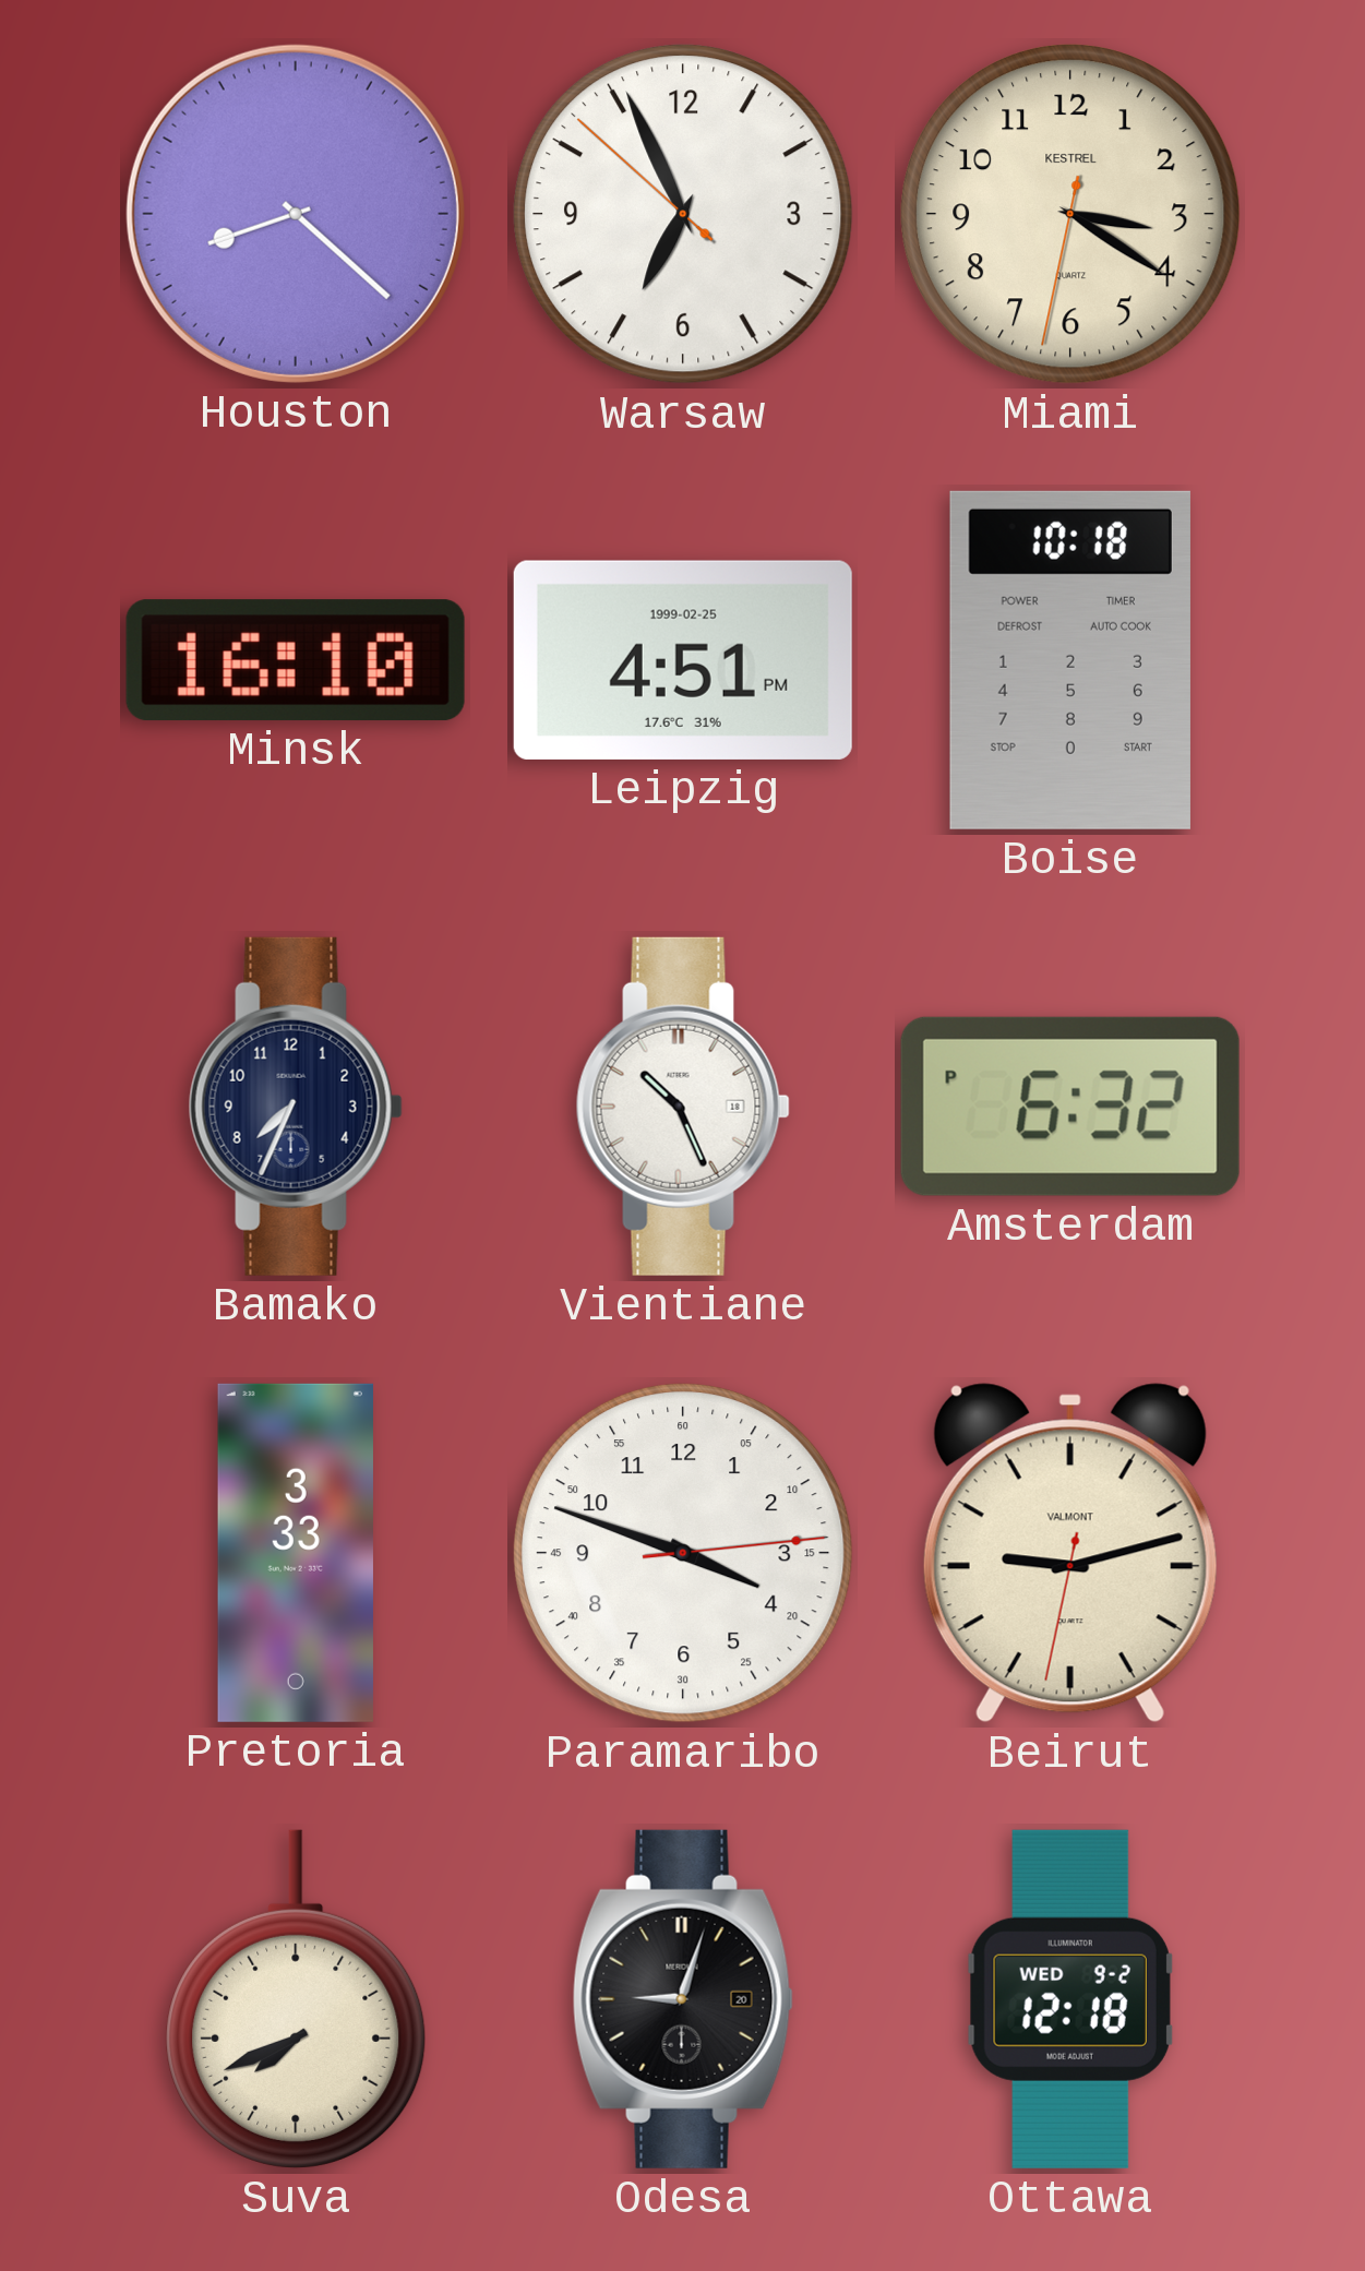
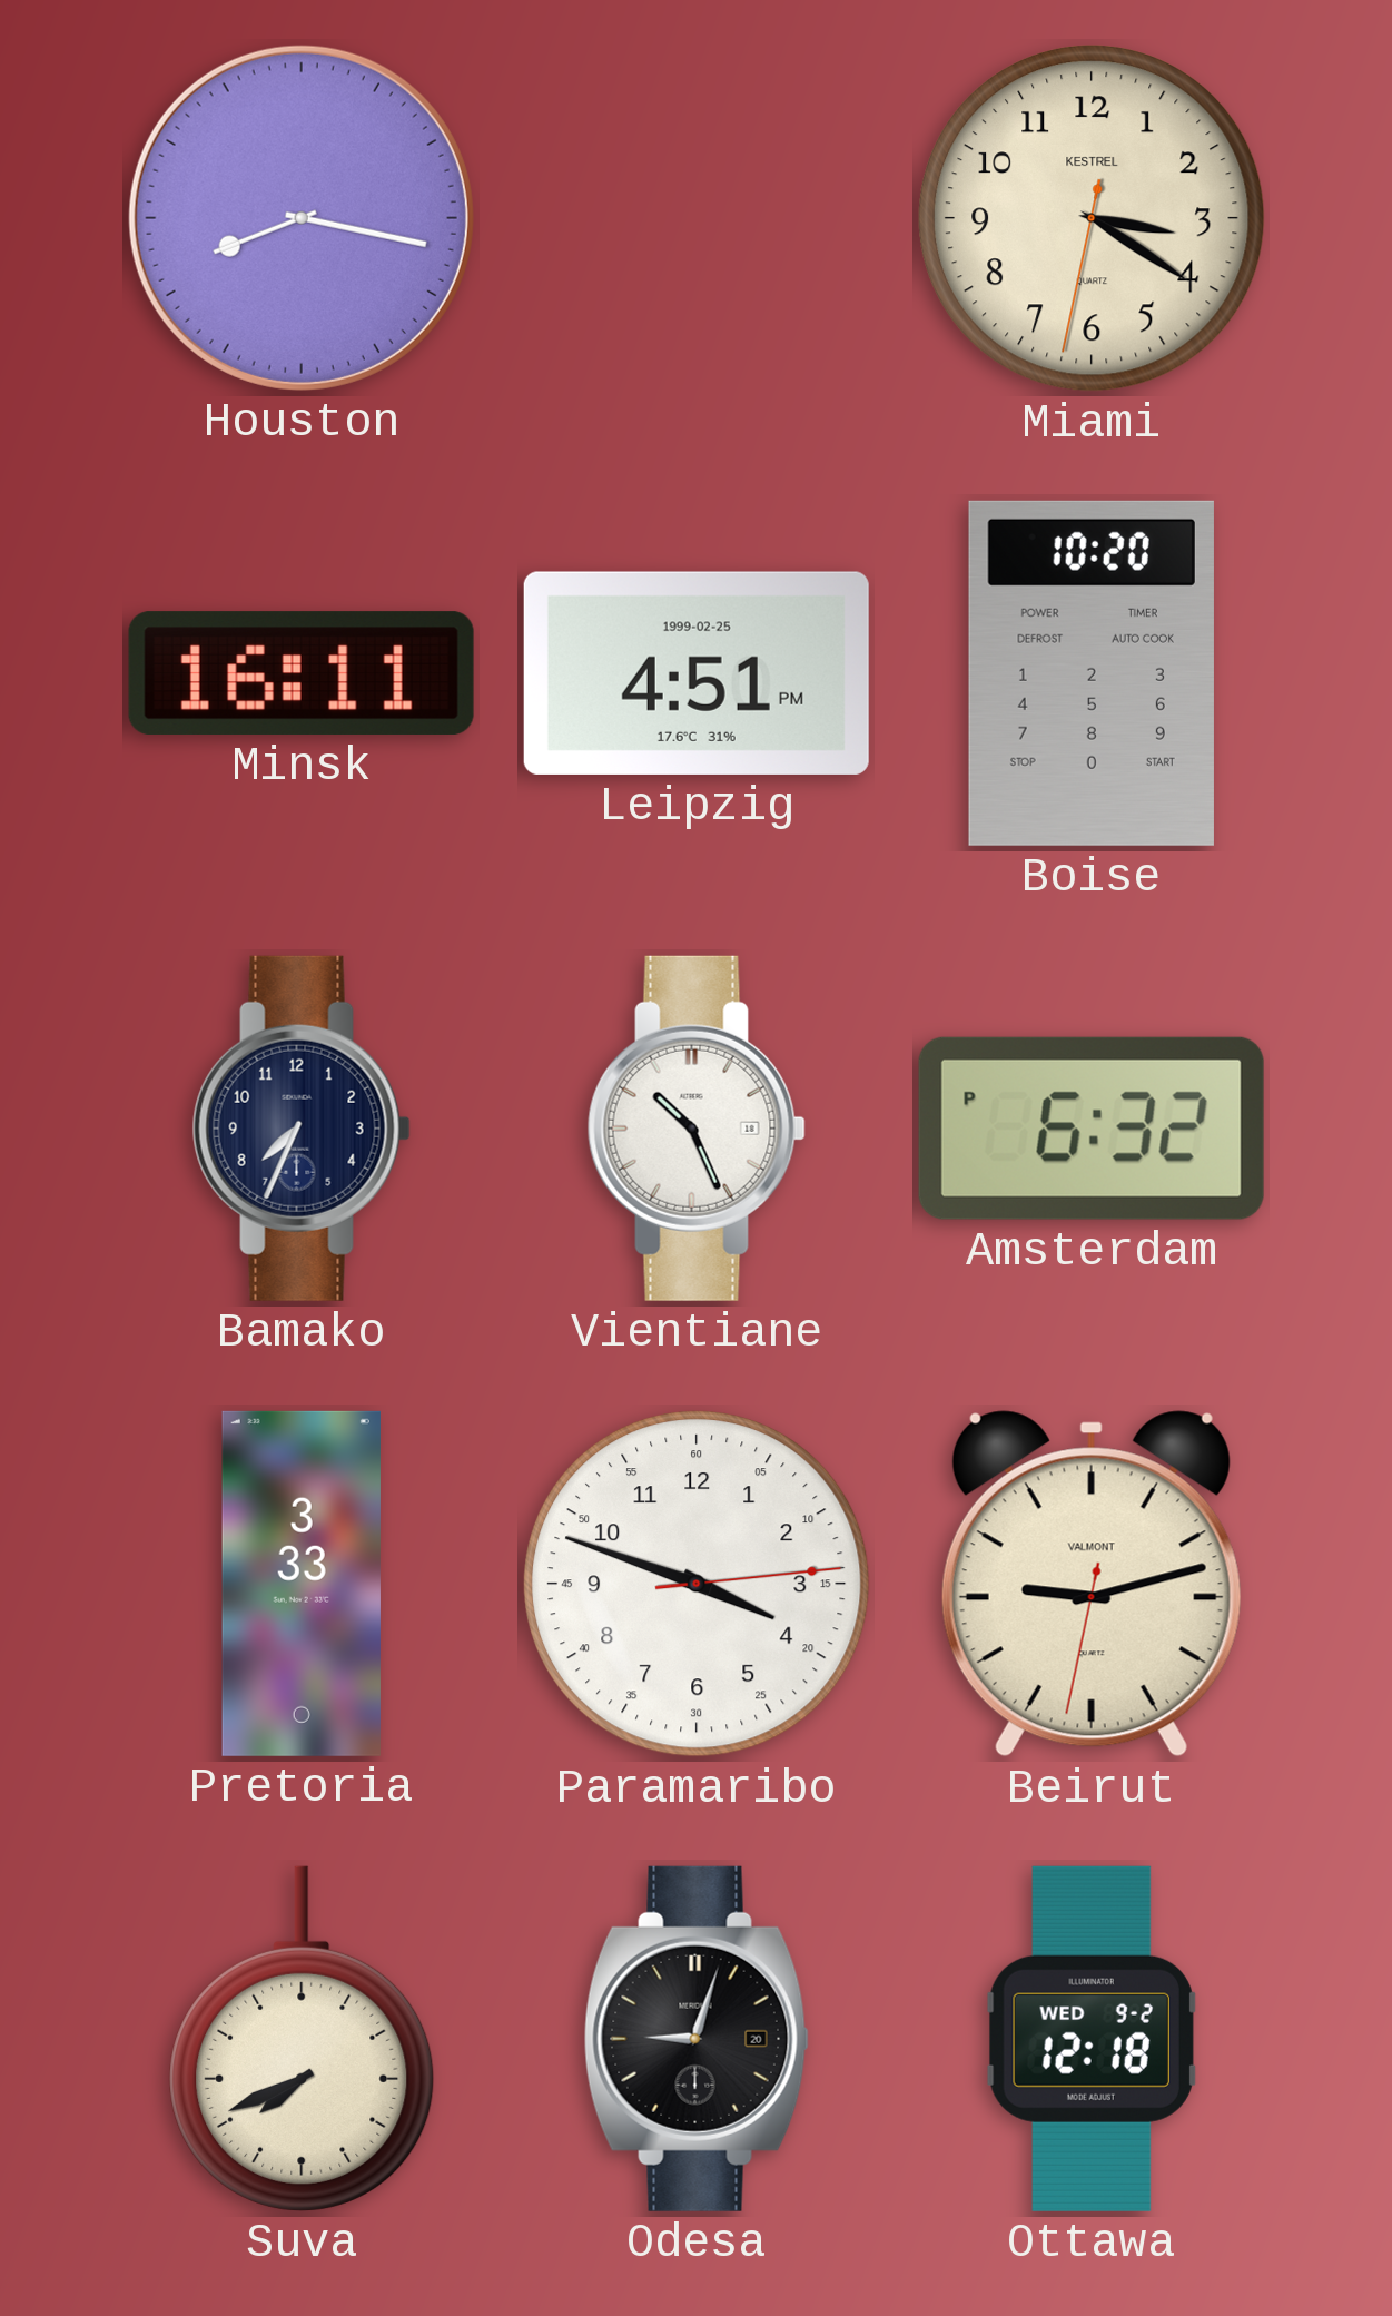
Houston: 8:22 -> 8:17 (302, 218)
Warsaw: 6:55 -> none (683, 214)
Minsk: 16:10 -> 16:11 (302, 673)
Boise: 10:18 -> 10:20 (1092, 673)
